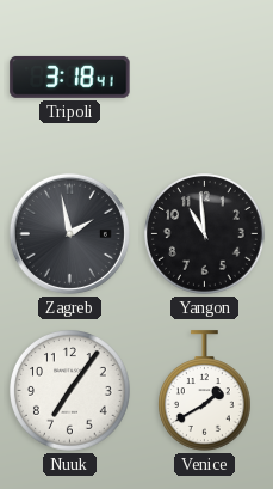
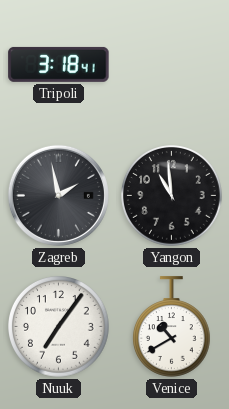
Venice: 1:40 -> 10:40 (171, 327)
